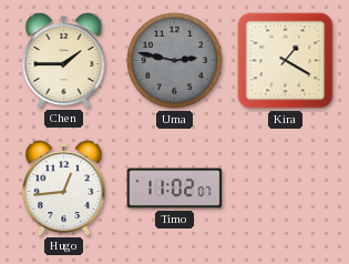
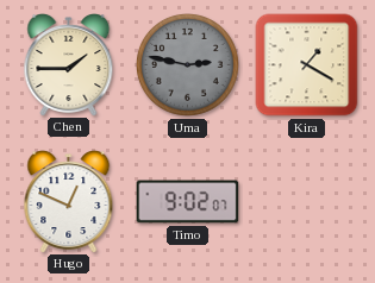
Hugo: 12:44 -> 12:49 (69, 202)
Timo: 11:02 -> 9:02 (188, 202)
